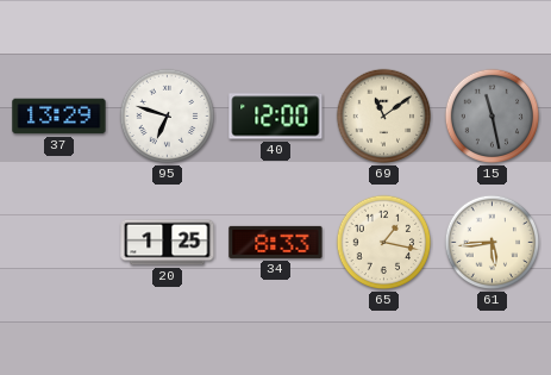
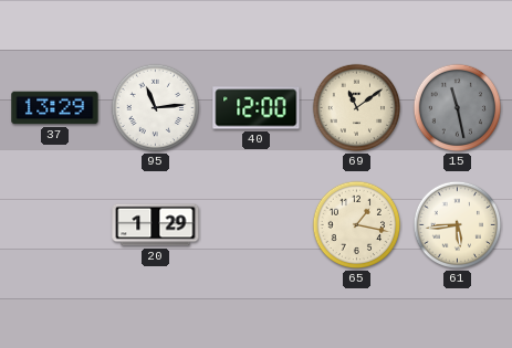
95: 6:48 -> 11:14 (156, 108)
20: 1:25 -> 1:29 (156, 225)
34: 8:33 -> none (276, 242)
